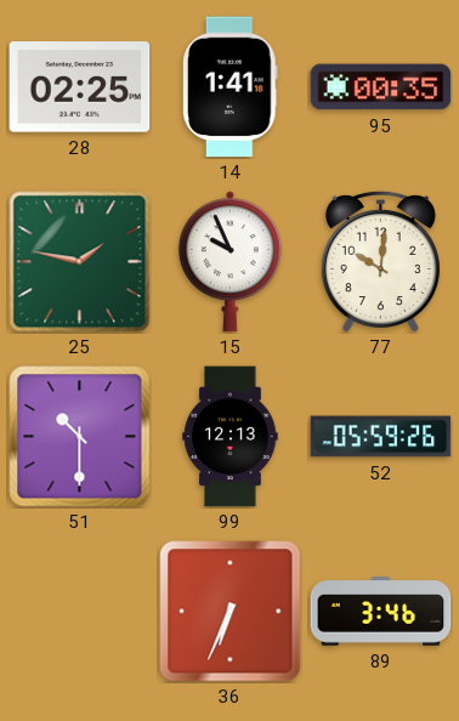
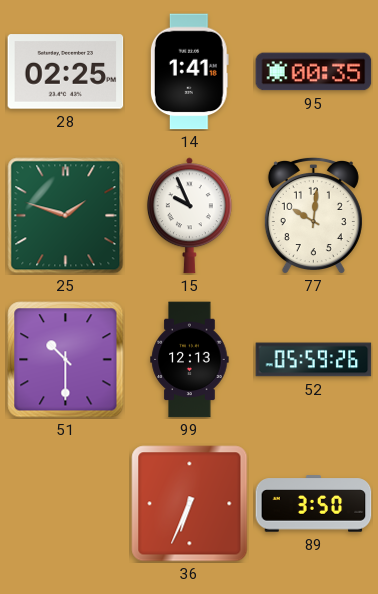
25: 1:47 -> 1:48 (66, 216)
89: 3:46 -> 3:50 (314, 504)
